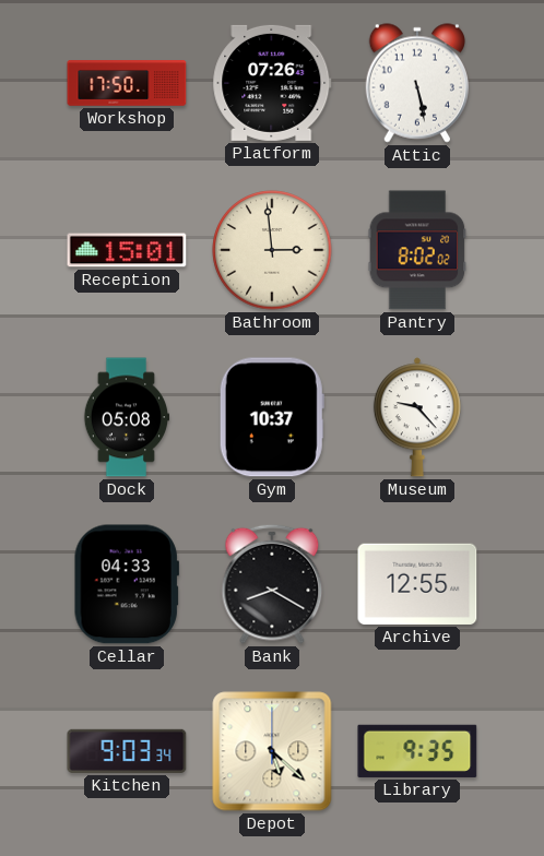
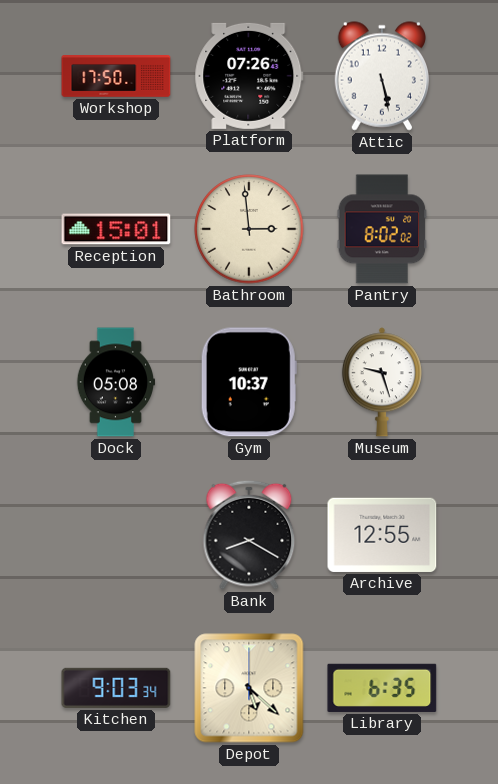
Museum: 9:23 -> 9:27 (382, 382)
Cellar: 04:33 -> none (127, 584)
Library: 9:35 -> 6:35 (382, 688)
